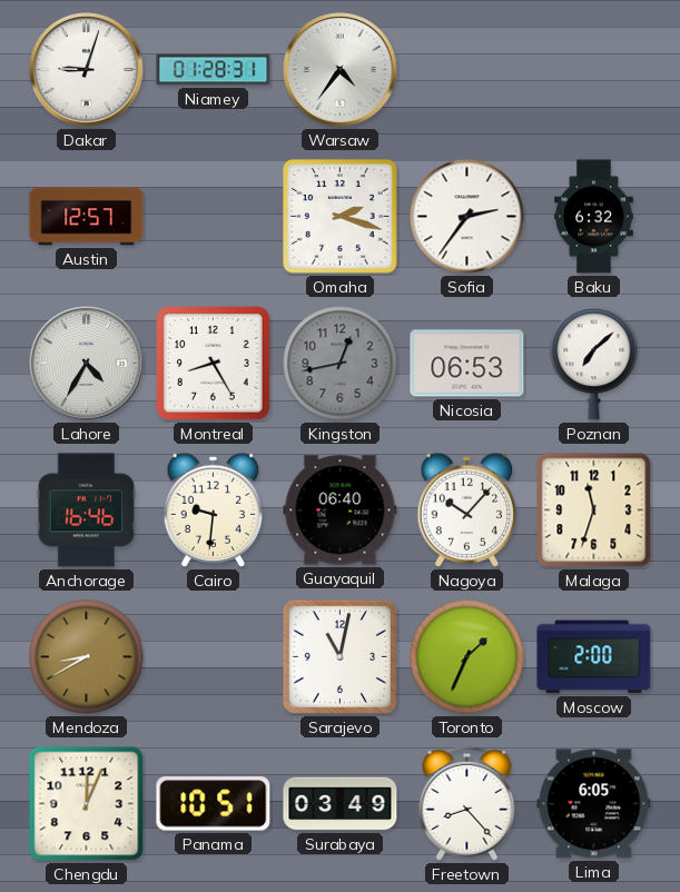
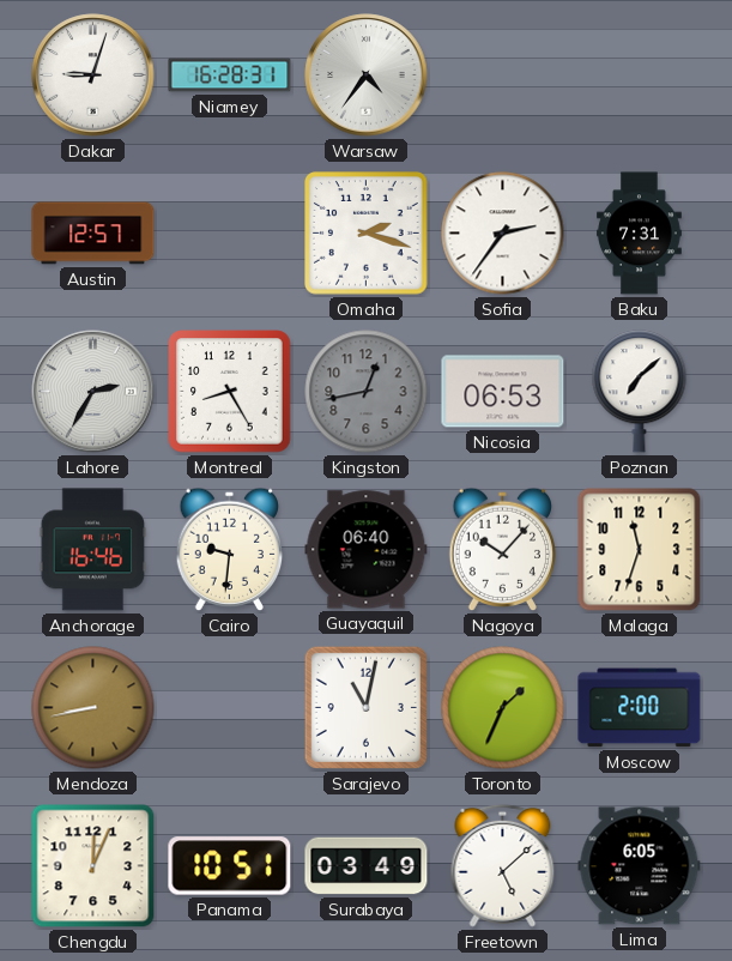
Niamey: 01:28 -> 16:28 (230, 75)
Baku: 6:32 -> 7:31 (640, 234)
Lahore: 4:35 -> 2:35 (93, 392)
Mendoza: 8:40 -> 8:43 (93, 708)
Freetown: 8:23 -> 5:08 (503, 865)
